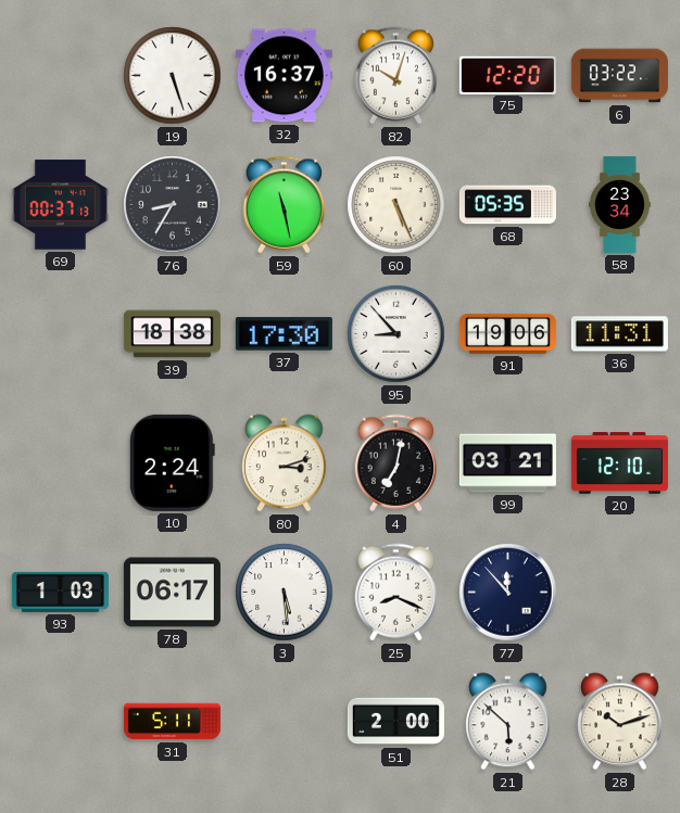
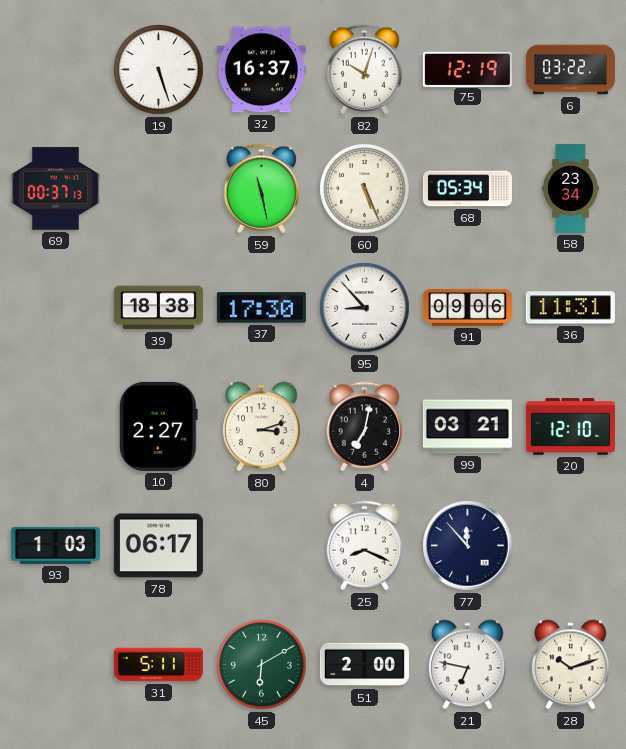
75: 12:20 -> 12:19 (467, 69)
76: 8:35 -> none (173, 205)
68: 05:35 -> 05:34 (467, 189)
91: 19:06 -> 09:06 (467, 307)
10: 2:24 -> 2:27 (158, 426)
3: 5:29 -> none (285, 593)
45: none -> 6:10 (262, 665)
21: 5:52 -> 6:47 (468, 665)
